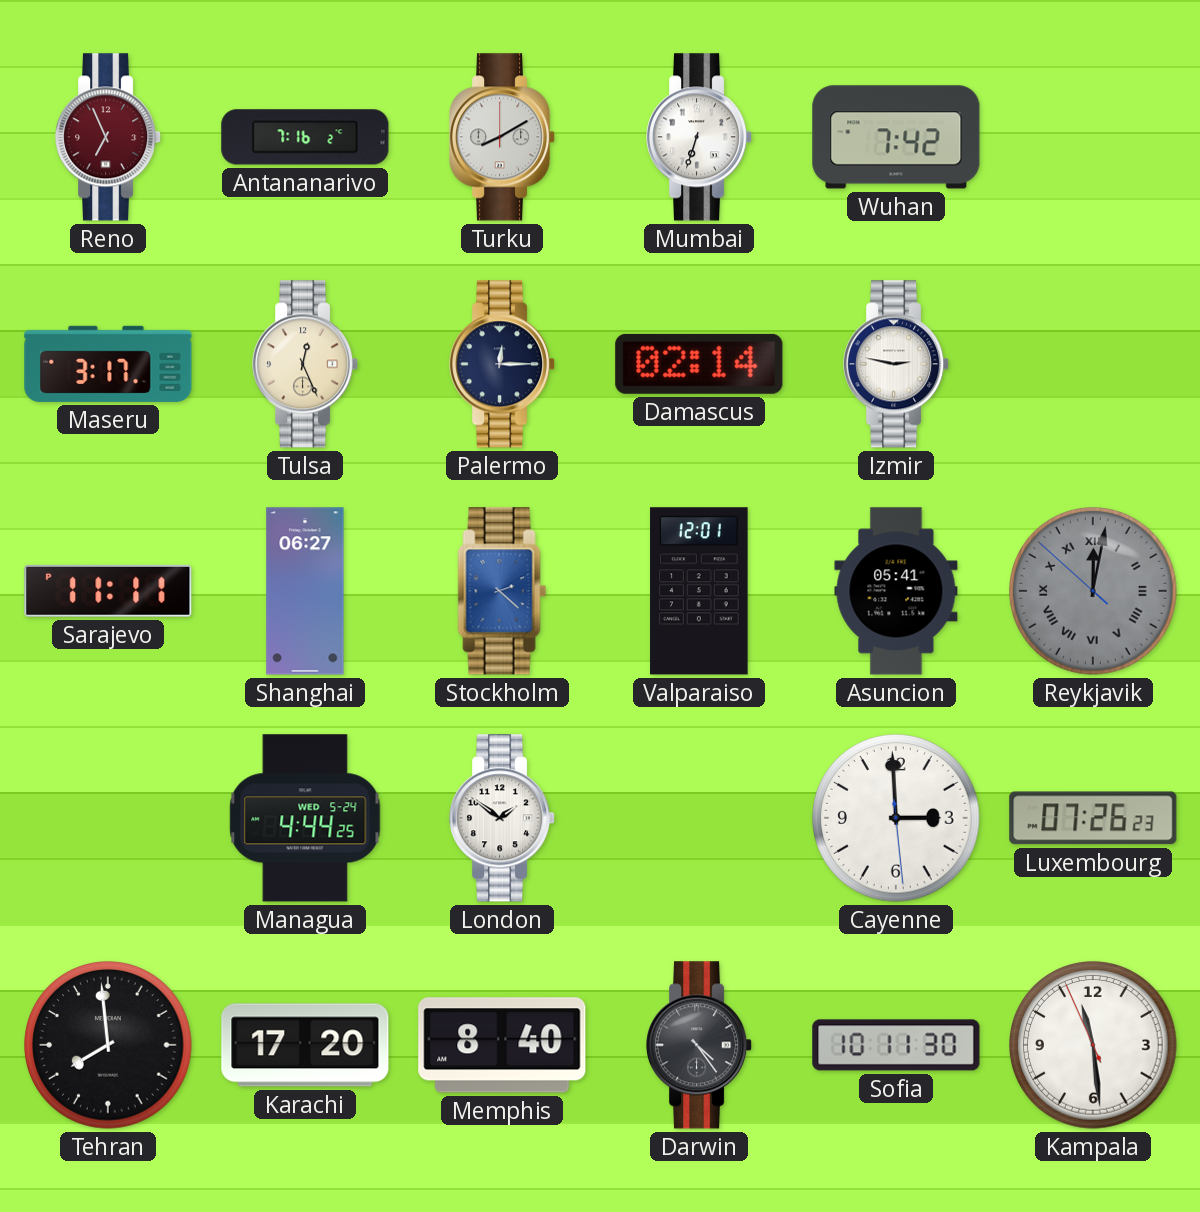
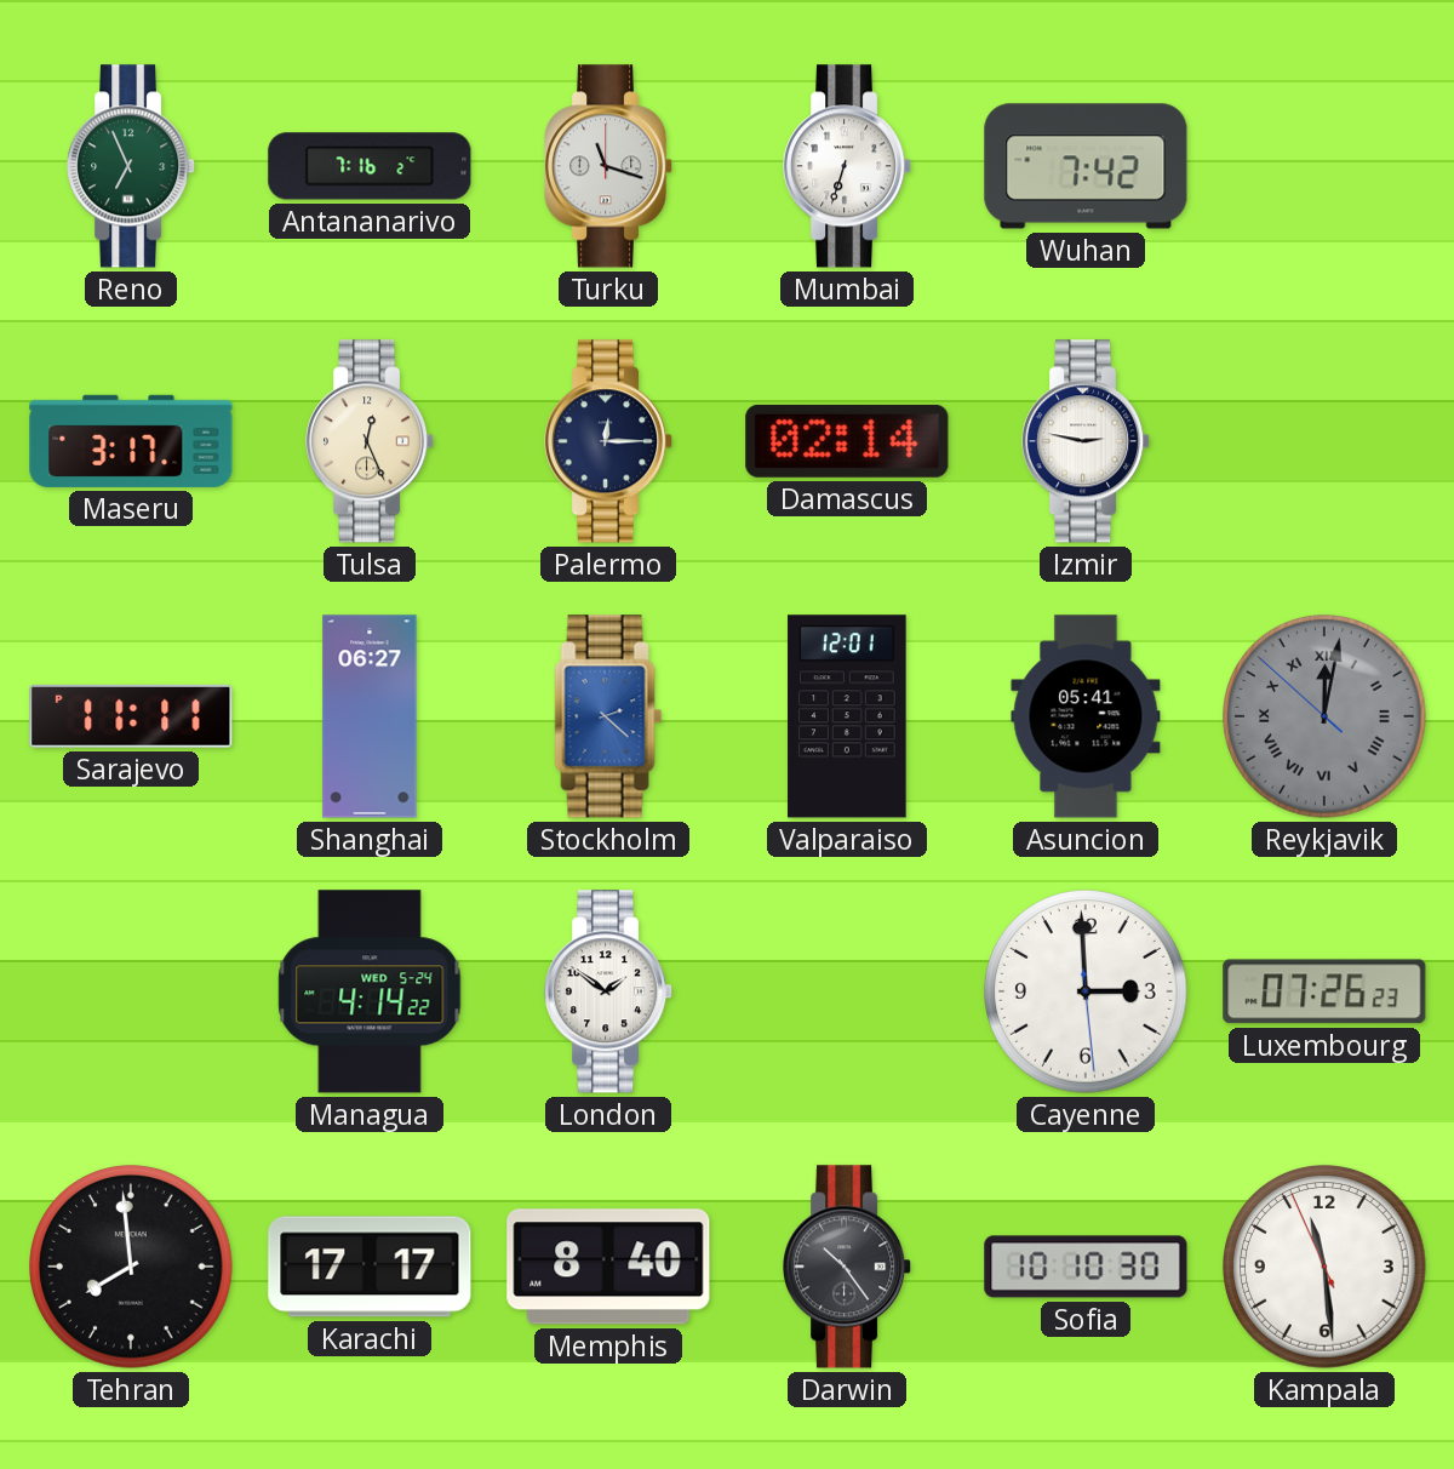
Reno dial: burgundy -> green (132, 166)
Turku: 8:10 -> 11:18 (609, 166)
Managua: 4:44 -> 4:14 (370, 991)
Karachi: 17:20 -> 17:17 (370, 1267)
Darwin: 4:24 -> 10:24 (848, 1267)
Sofia: 10:11 -> 10:10 (1086, 1267)
